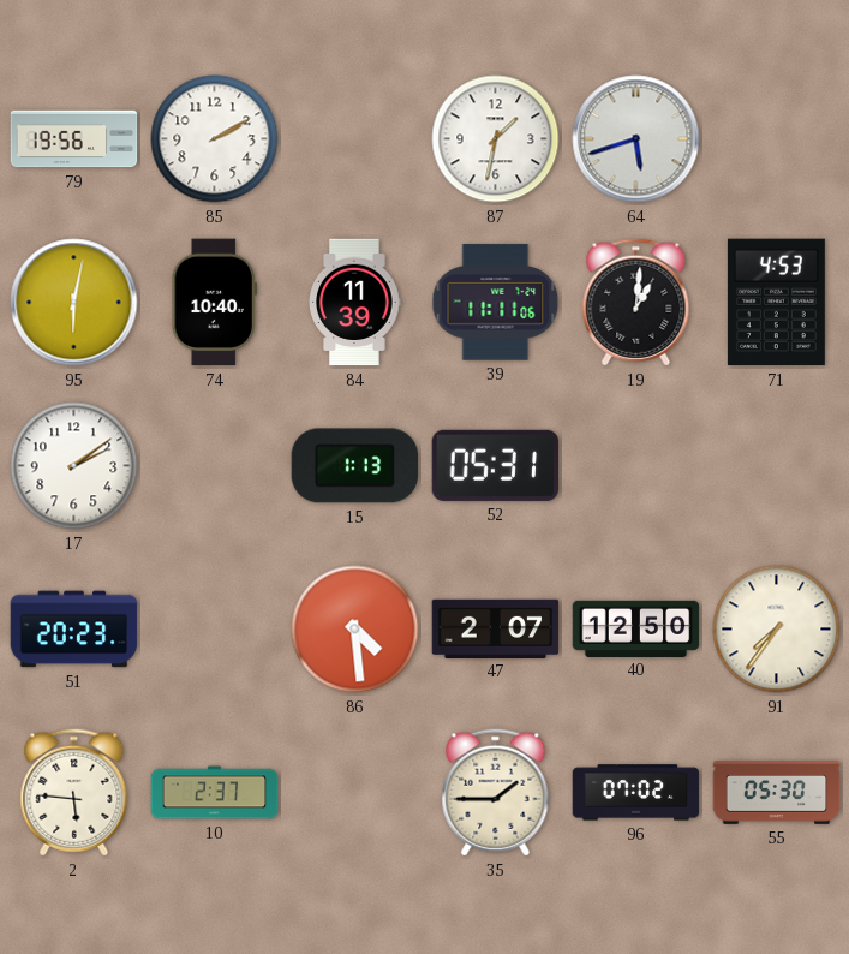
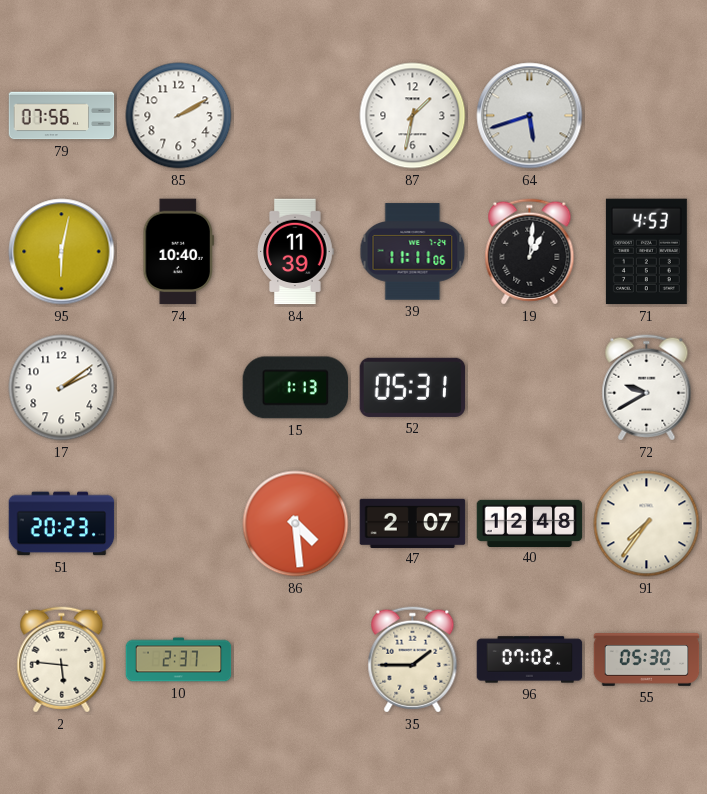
79: 19:56 -> 07:56 (62, 116)
72: none -> 9:40 (647, 388)
40: 12:50 -> 12:48 (530, 523)
